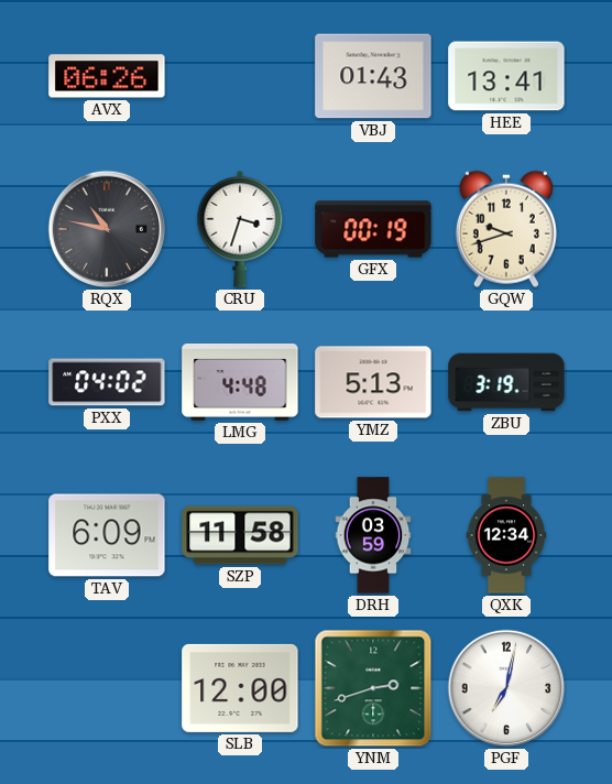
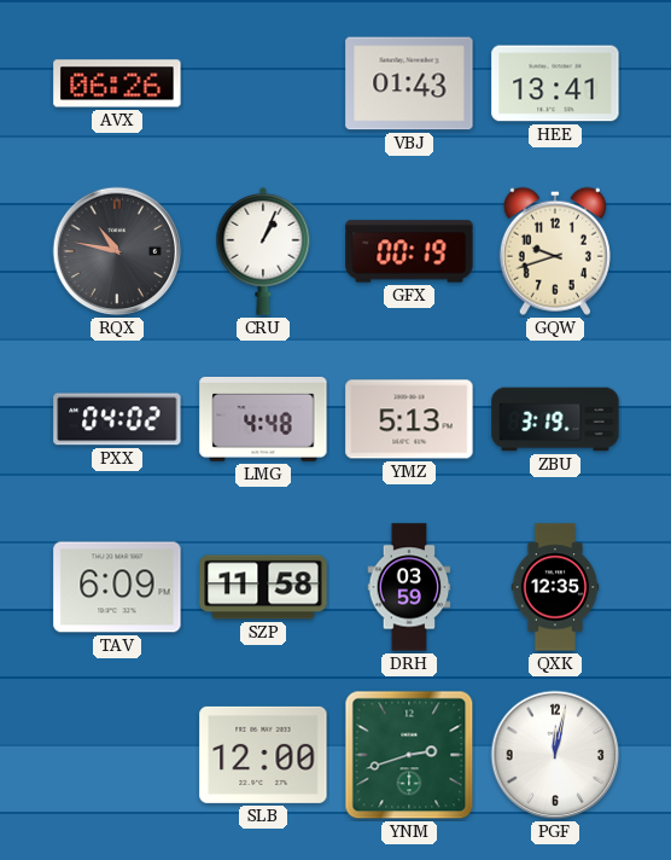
CRU: 3:33 -> 1:04 (263, 251)
QXK: 12:34 -> 12:35 (555, 587)
PGF: 7:02 -> 12:02 (555, 755)
